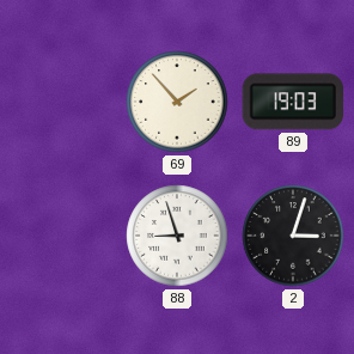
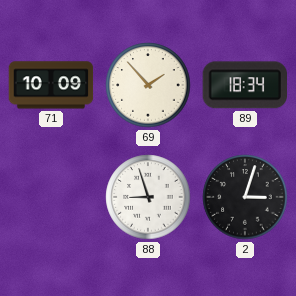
71: none -> 10:09 (51, 85)
89: 19:03 -> 18:34 (244, 85)
